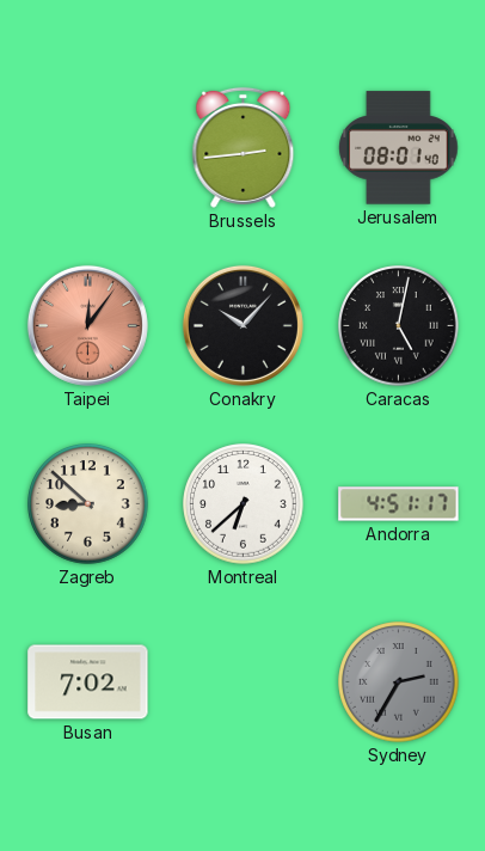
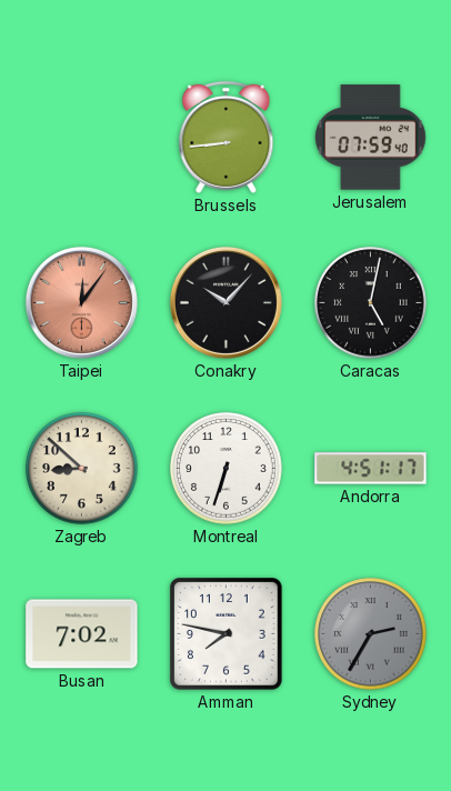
Brussels: 2:44 -> 8:44 (227, 137)
Jerusalem: 08:01 -> 07:59 (371, 138)
Montreal: 6:38 -> 6:33 (227, 469)
Amman: none -> 7:47 (227, 634)
